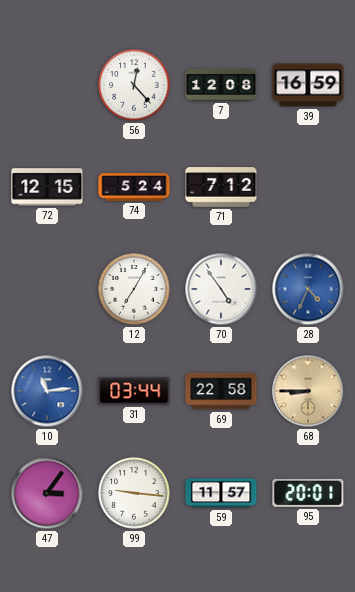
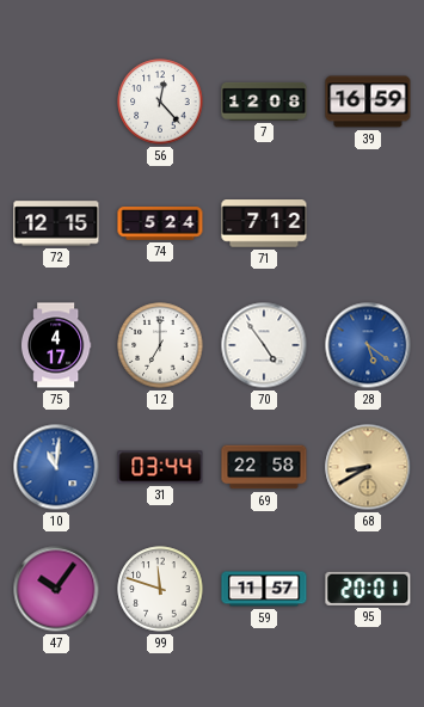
75: none -> 4:17 (56, 345)
12: 7:05 -> 7:00 (160, 345)
28: 4:34 -> 5:21 (368, 345)
10: 11:14 -> 11:01 (56, 467)
68: 8:45 -> 8:40 (368, 467)
47: 3:06 -> 10:06 (56, 589)
99: 9:16 -> 11:48 (160, 589)
